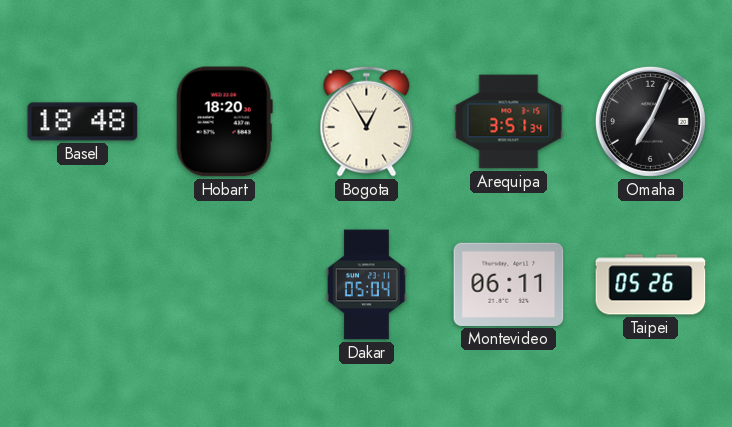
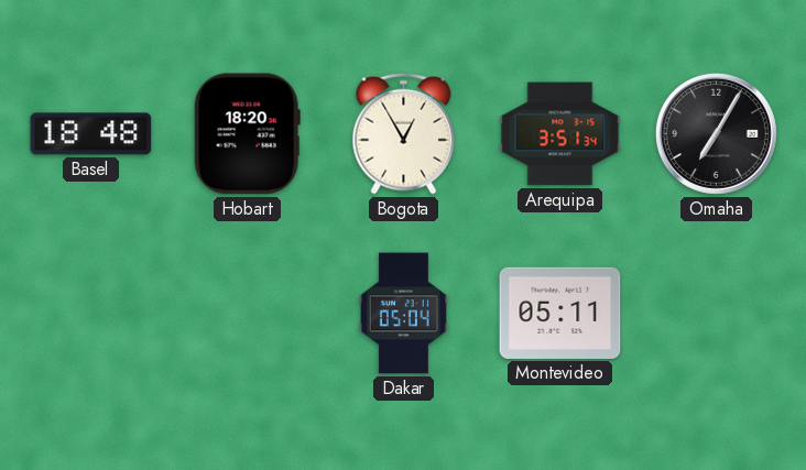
Omaha: 7:04 -> 7:05 (716, 133)
Montevideo: 06:11 -> 05:11 (560, 313)
Taipei: 05:26 -> none (651, 285)
